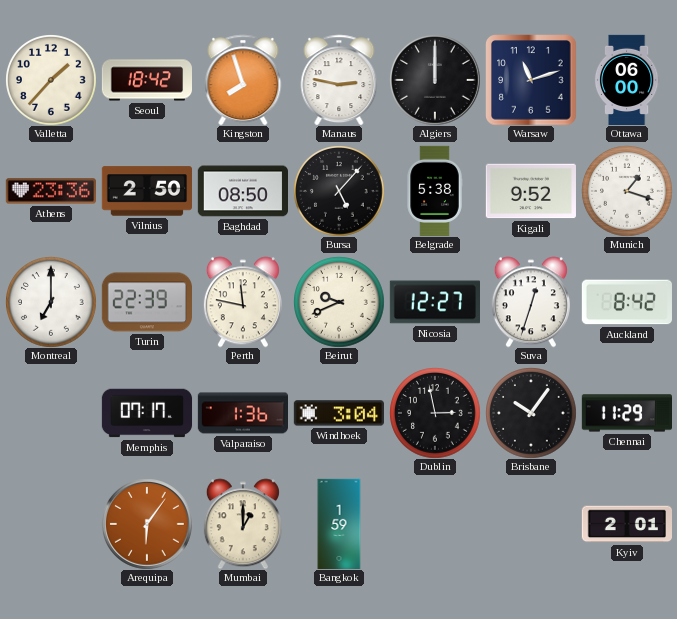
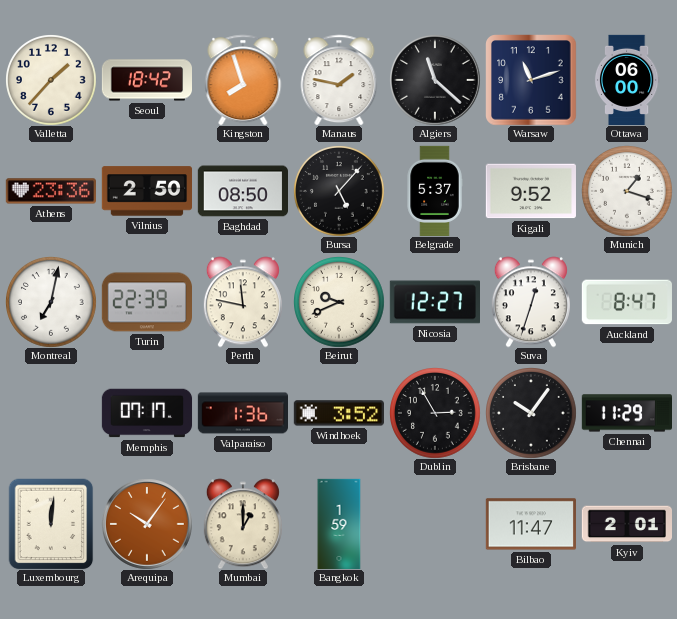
Manaus: 2:47 -> 1:47 (339, 80)
Algiers: 12:00 -> 11:22 (435, 80)
Belgrade: 5:38 -> 5:37 (435, 190)
Montreal: 7:00 -> 7:02 (51, 302)
Auckland: 8:42 -> 8:47 (627, 302)
Windhoek: 3:04 -> 3:52 (338, 413)
Dublin: 2:58 -> 2:55 (435, 413)
Luxembourg: none -> 12:01 (51, 524)
Arequipa: 6:06 -> 10:06 (147, 524)
Bilbao: none -> 11:47 (531, 524)
